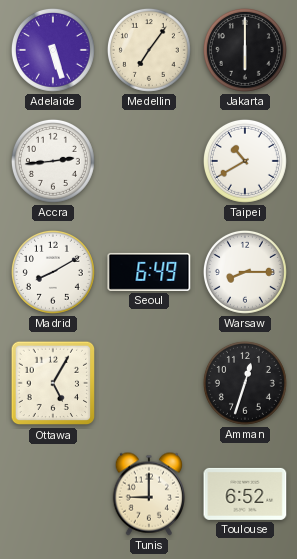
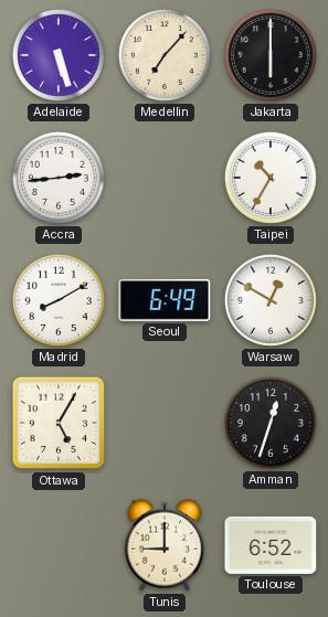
Medellin: 7:06 -> 7:07 (165, 55)
Taipei: 10:40 -> 10:35 (271, 178)
Warsaw: 8:15 -> 12:50 (271, 300)
